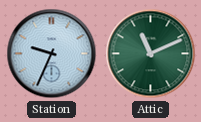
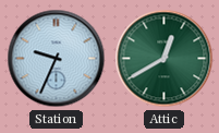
Attic: 11:11 -> 12:40 (165, 59)
